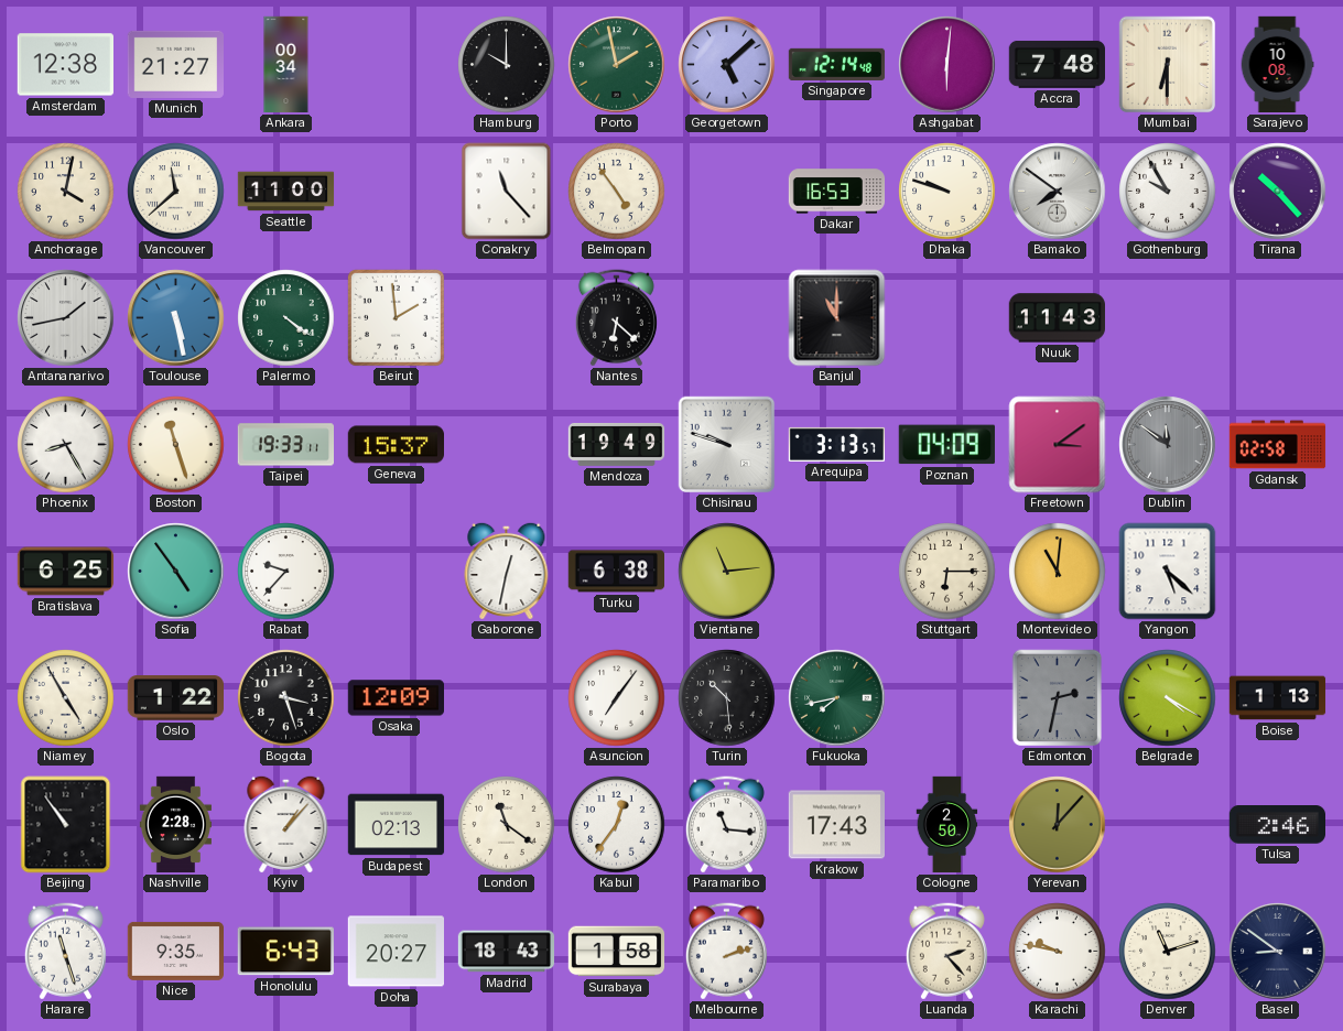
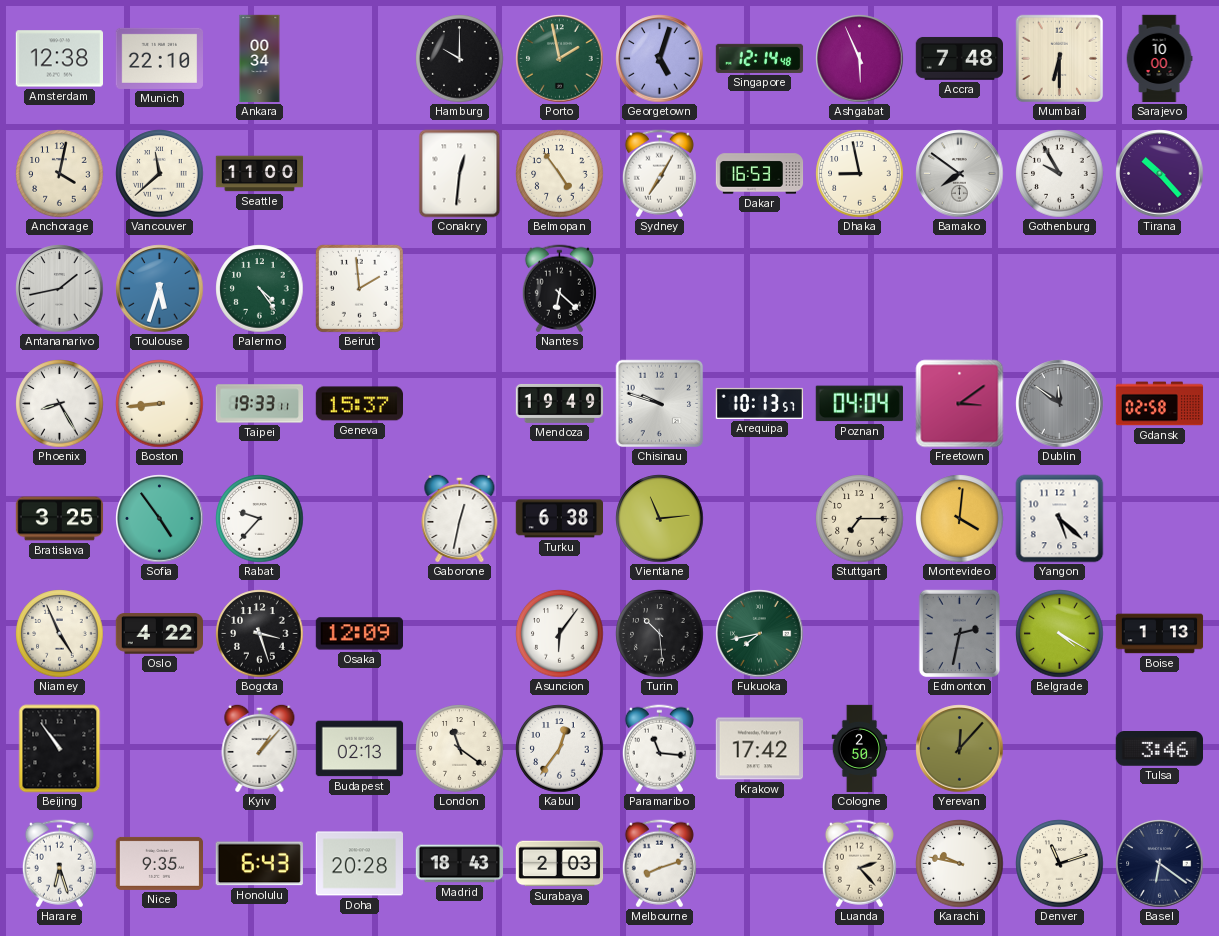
Munich: 21:27 -> 22:10 (159, 58)
Georgetown: 5:08 -> 5:03 (660, 59)
Ashgabat: 6:01 -> 5:56 (860, 59)
Sarajevo: 10:08 -> 10:00 (1159, 59)
Conakry: 11:23 -> 12:31 (460, 174)
Sydney: none -> 7:05 (659, 174)
Dhaka: 9:48 -> 8:58 (860, 174)
Toulouse: 5:28 -> 5:33 (160, 289)
Palermo: 4:21 -> 4:24 (260, 289)
Banjul: 11:00 -> none (837, 318)
Nuuk: 11:43 -> none (1057, 318)
Boston: 11:27 -> 8:44 (160, 404)
Arequipa: 3:13 -> 10:13 (760, 403)
Poznan: 04:09 -> 04:04 (859, 404)
Bratislava: 6:25 -> 3:25 (60, 519)
Stuttgart: 6:15 -> 7:15 (860, 519)
Montevideo: 11:01 -> 4:01 (960, 519)
Niamey: 4:55 -> 4:56 (60, 634)
Oslo: 1:22 -> 4:22 (159, 634)
Asuncion: 7:06 -> 6:06 (560, 634)
Nashville: 2:28 -> none (175, 825)
Krakow: 17:43 -> 17:42 (759, 749)
Tulsa: 2:46 -> 3:46 (1159, 749)
Harare: 11:27 -> 6:27 (59, 864)
Doha: 20:27 -> 20:28 (359, 864)
Surabaya: 1:58 -> 2:03 (560, 864)
Melbourne: 2:12 -> 8:12 (659, 864)
Basel: 8:51 -> 6:21 (1160, 864)
